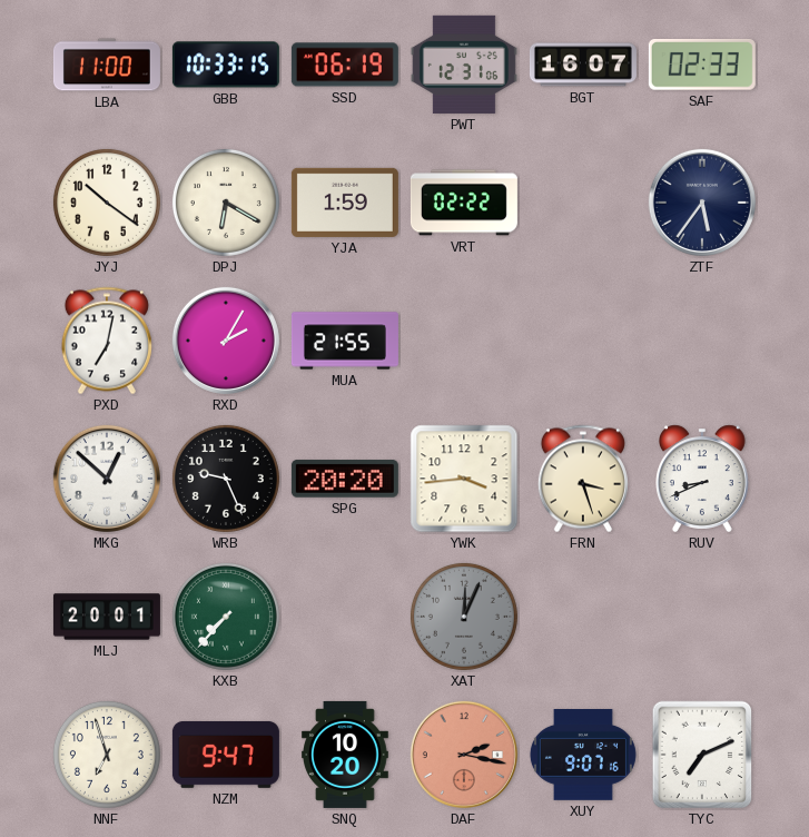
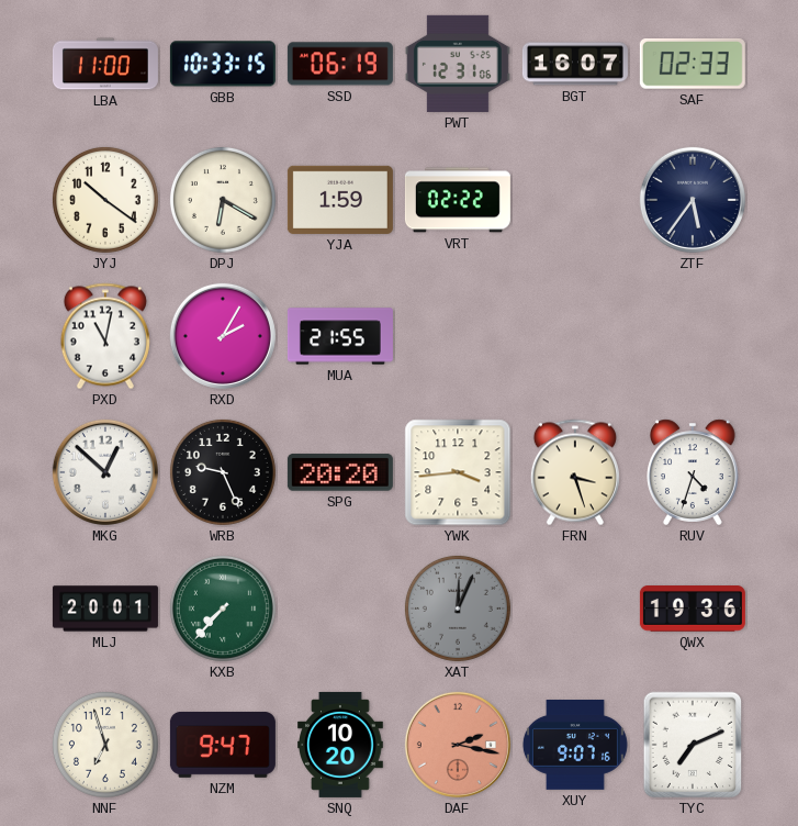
PXD: 7:02 -> 11:02 (105, 336)
RUV: 8:41 -> 4:33 (694, 472)
QWX: none -> 19:36 (693, 610)
